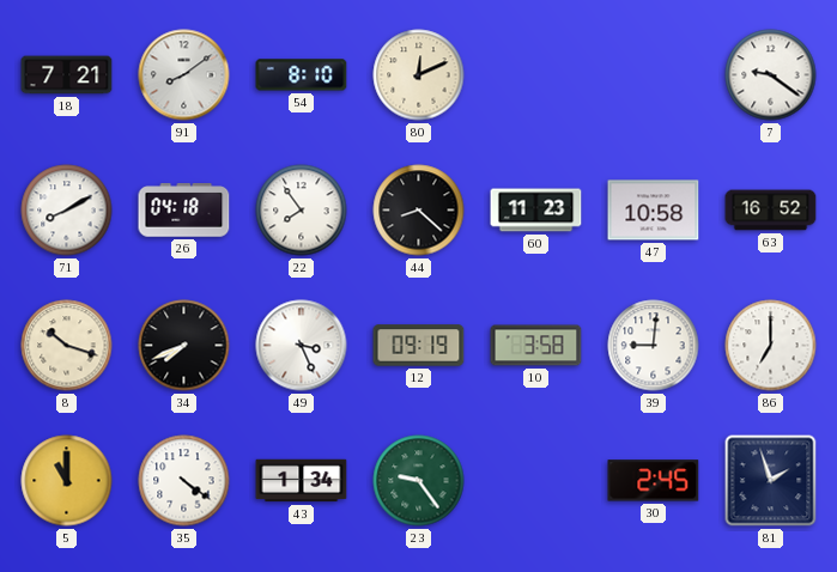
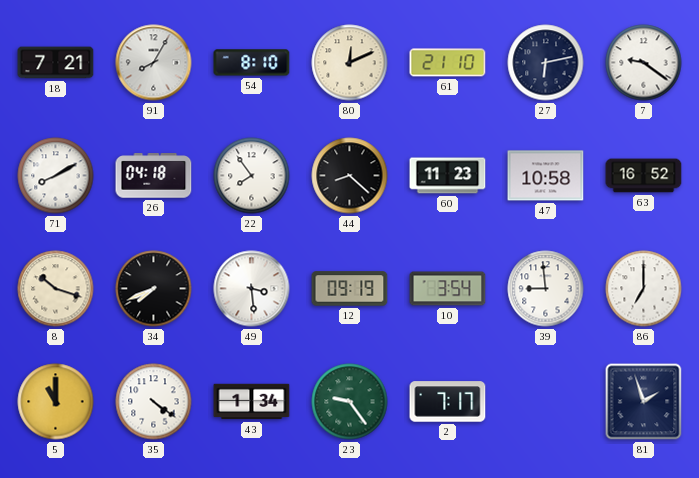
91: 8:09 -> 8:05 (154, 63)
61: none -> 21:10 (448, 63)
27: none -> 6:13 (546, 63)
49: 3:26 -> 3:29 (252, 289)
10: 3:58 -> 3:54 (448, 289)
39: 9:01 -> 8:59 (546, 289)
2: none -> 7:17 (448, 402)
30: 2:45 -> none (654, 481)
